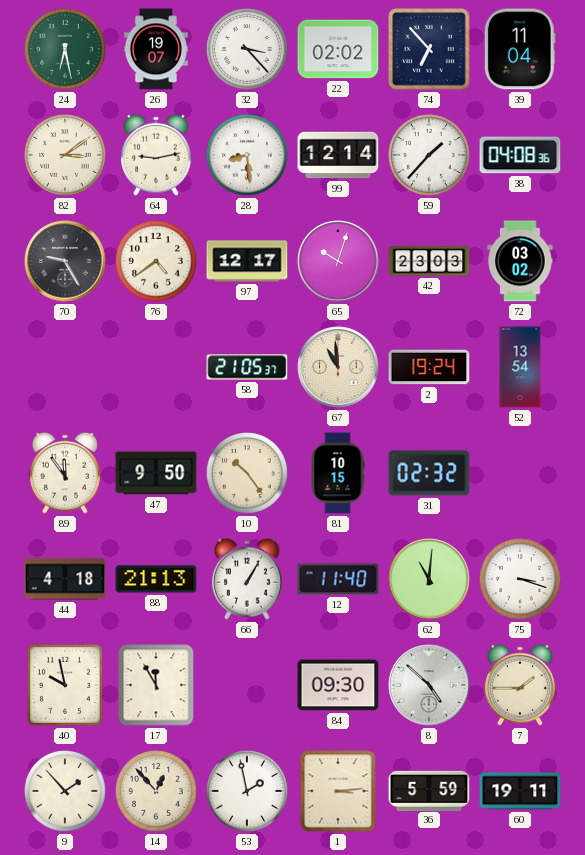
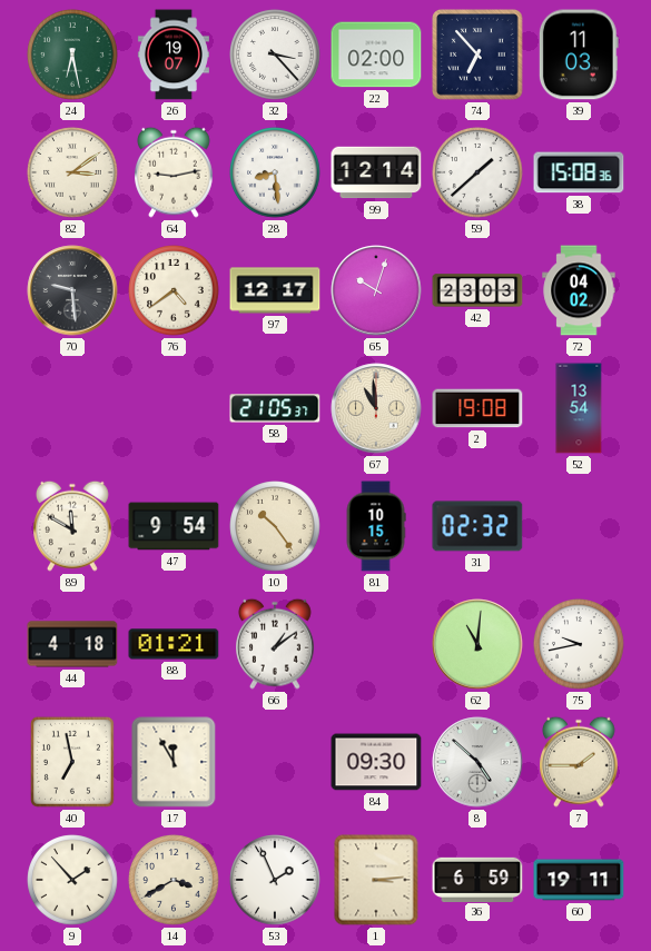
22: 02:02 -> 02:00 (376, 55)
39: 11:04 -> 11:03 (579, 55)
59: 1:37 -> 1:38 (477, 172)
38: 04:08 -> 15:08 (579, 172)
70: 9:25 -> 9:29 (72, 290)
72: 03:02 -> 04:02 (579, 290)
2: 19:24 -> 19:08 (477, 408)
89: 11:54 -> 11:50 (73, 526)
47: 9:50 -> 9:54 (174, 526)
88: 21:13 -> 01:21 (174, 644)
66: 1:05 -> 1:09 (276, 644)
12: 11:40 -> none (338, 579)
75: 3:18 -> 9:43 (579, 644)
40: 9:58 -> 6:58 (72, 762)
14: 12:53 -> 3:40 (174, 880)
53: 1:58 -> 1:56 (275, 880)
36: 5:59 -> 6:59 (477, 879)
